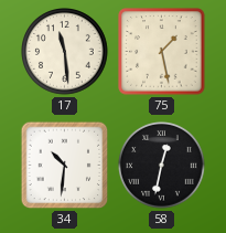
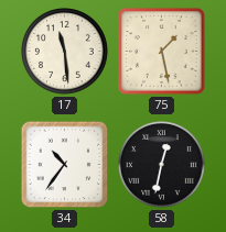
34: 10:31 -> 10:36 (65, 165)
